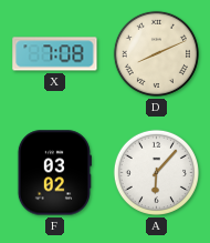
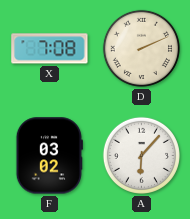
D: 8:11 -> 2:11 (141, 48)
